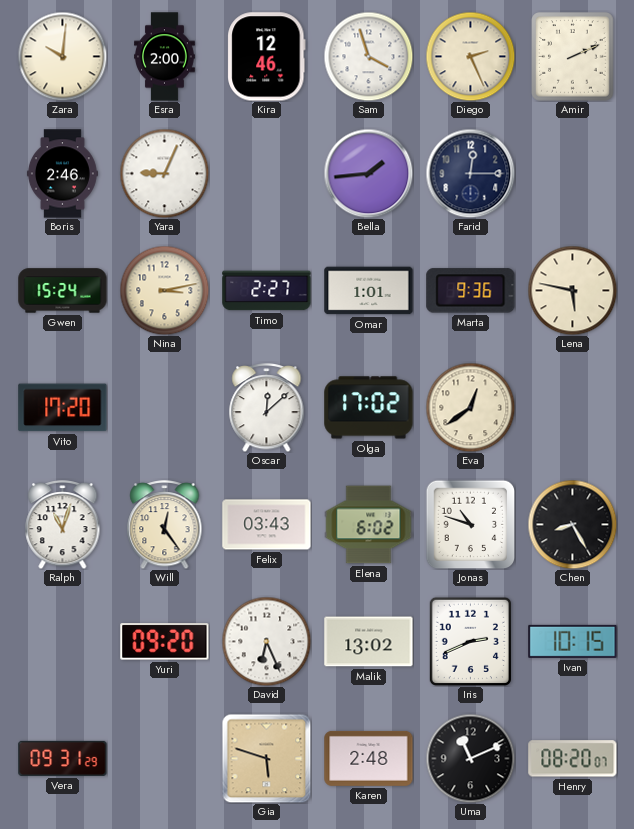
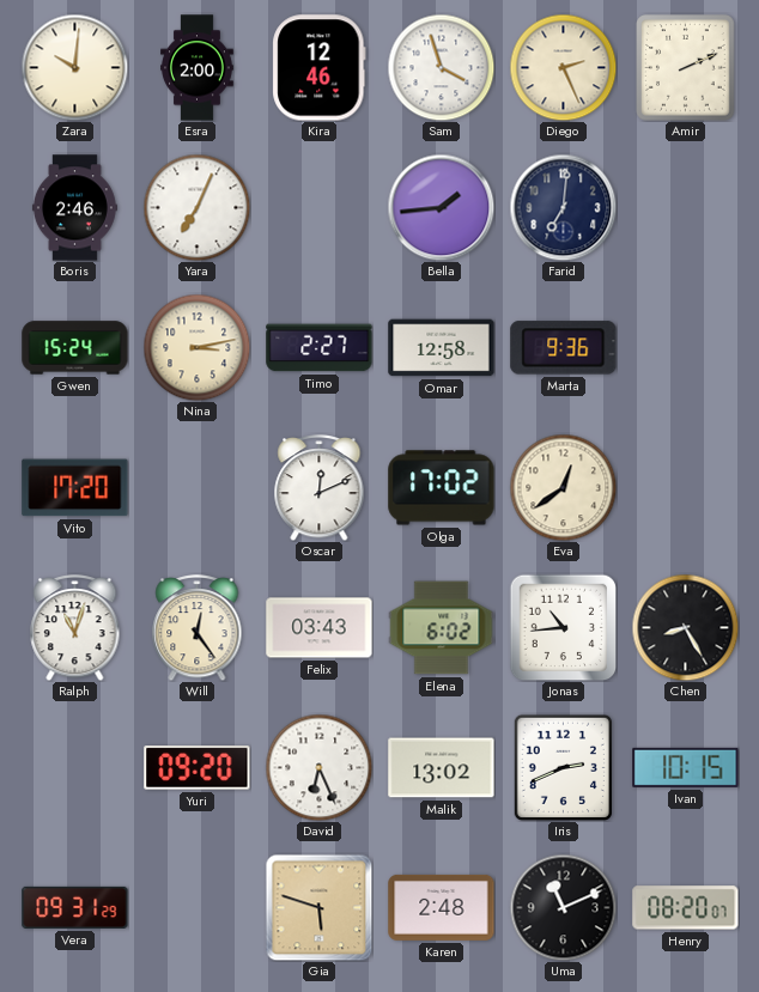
Yara: 9:04 -> 7:04 (196, 207)
Farid: 12:15 -> 7:01 (563, 207)
Omar: 1:01 -> 12:58 (442, 348)
Lena: 5:47 -> none (572, 290)
Oscar: 12:08 -> 12:11 (320, 488)
Jonas: 10:48 -> 10:44 (563, 627)
